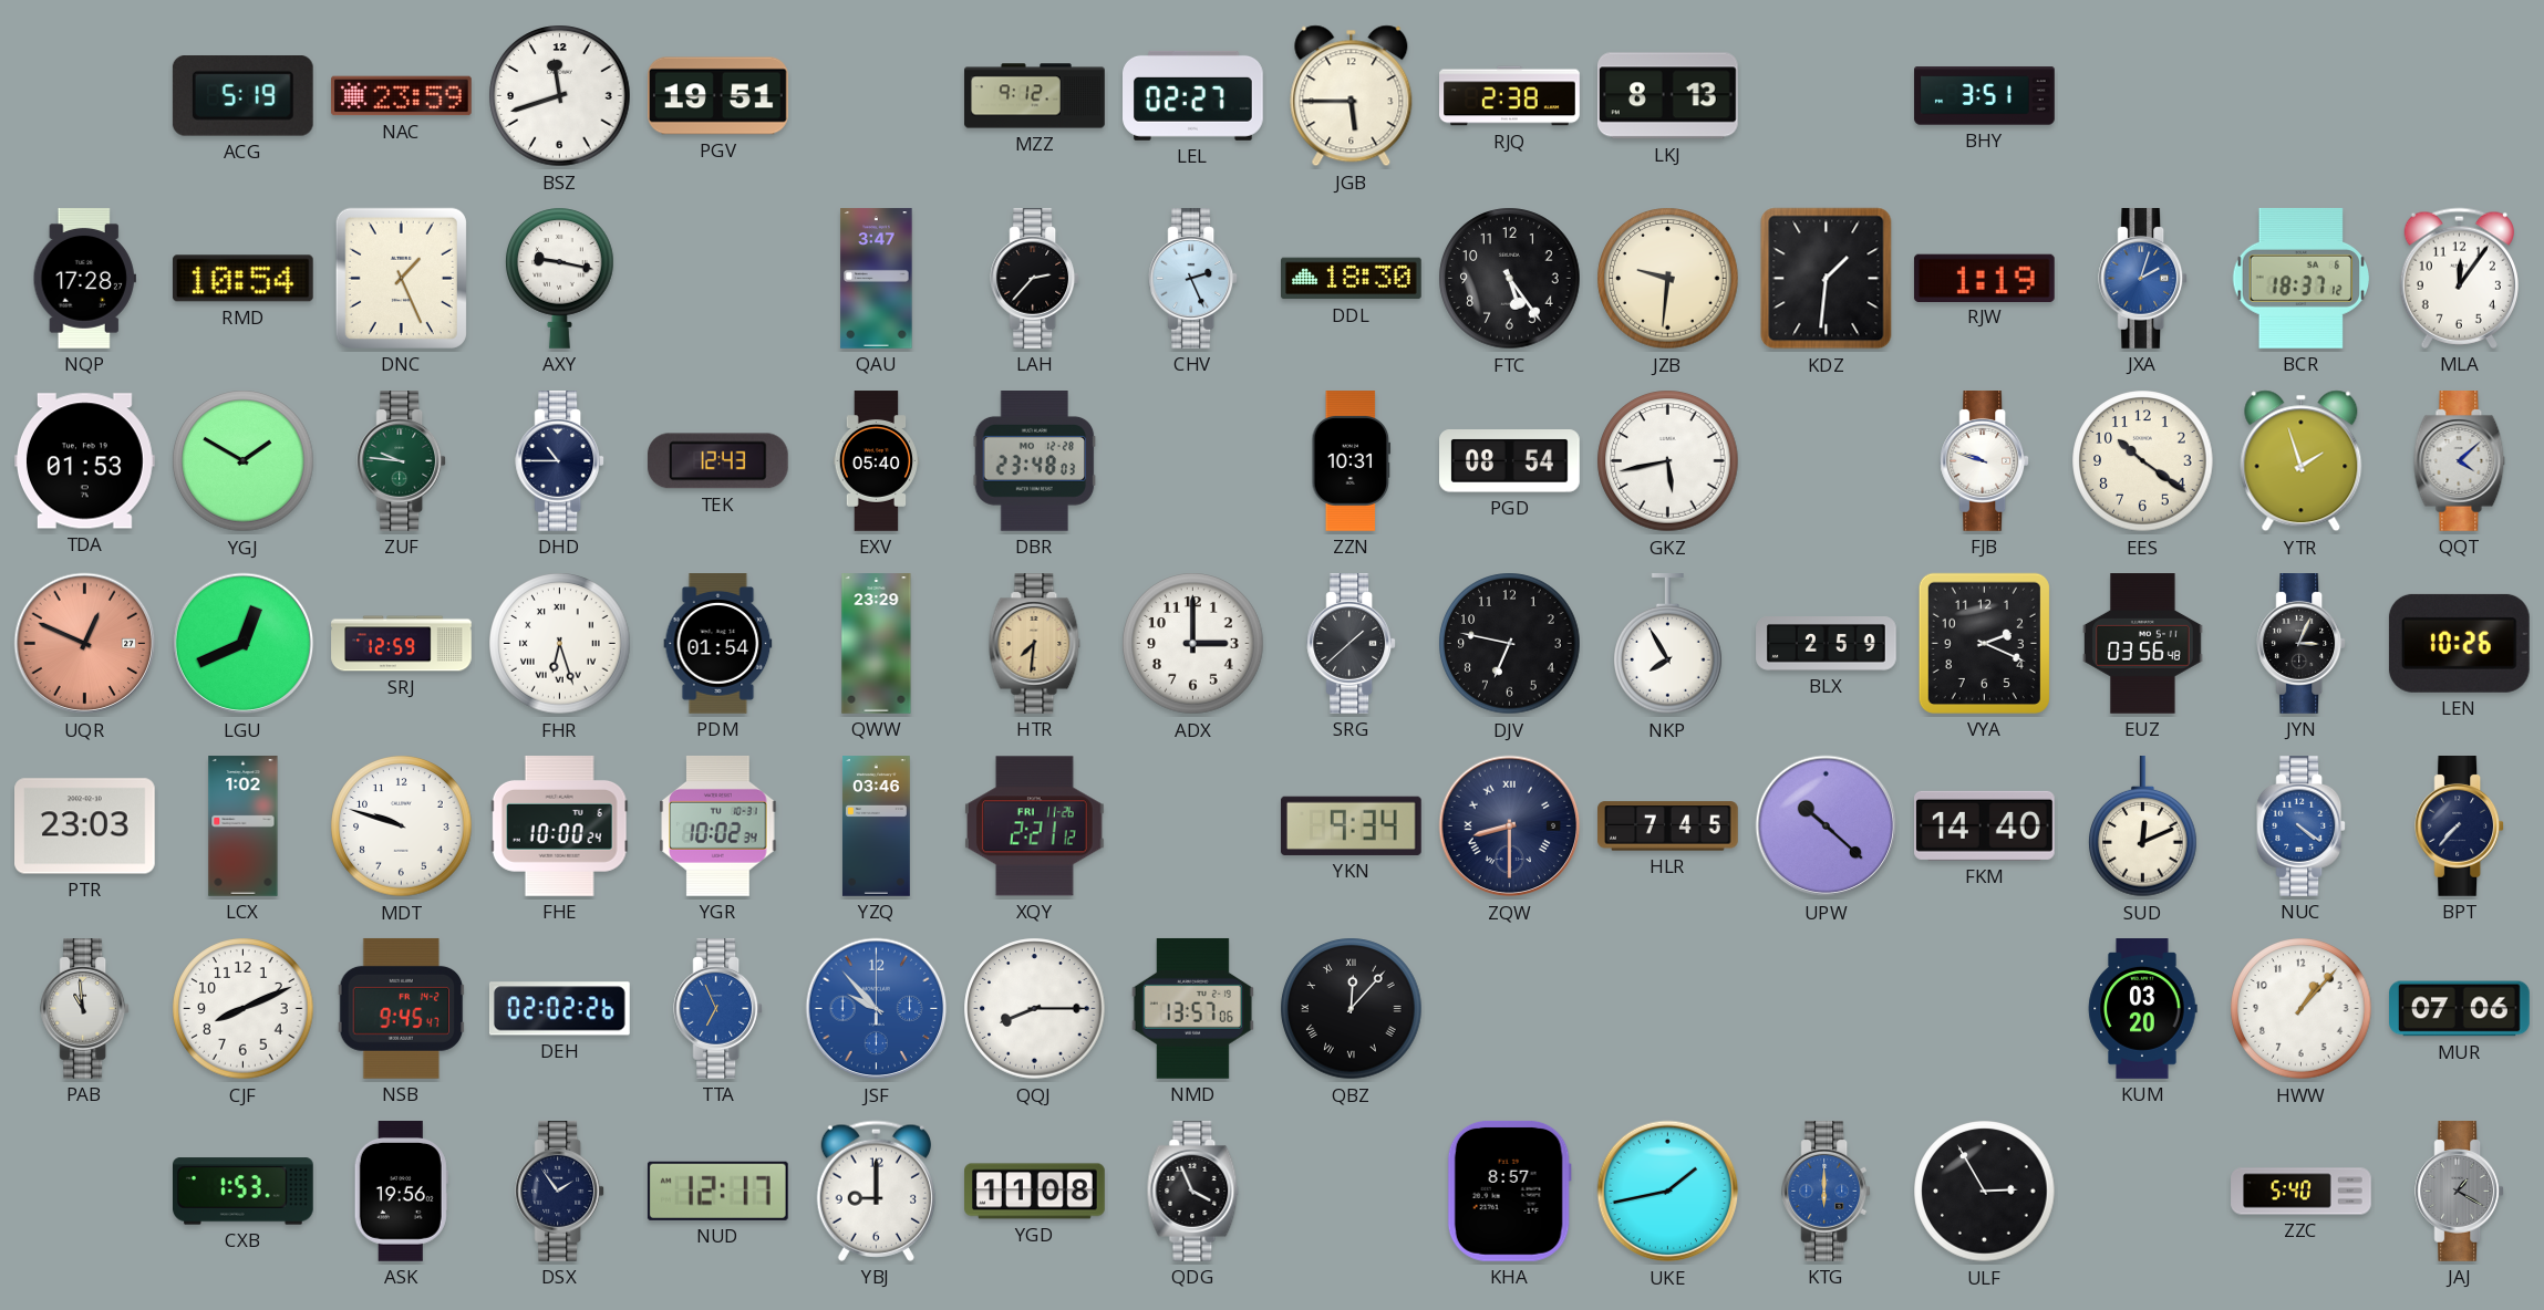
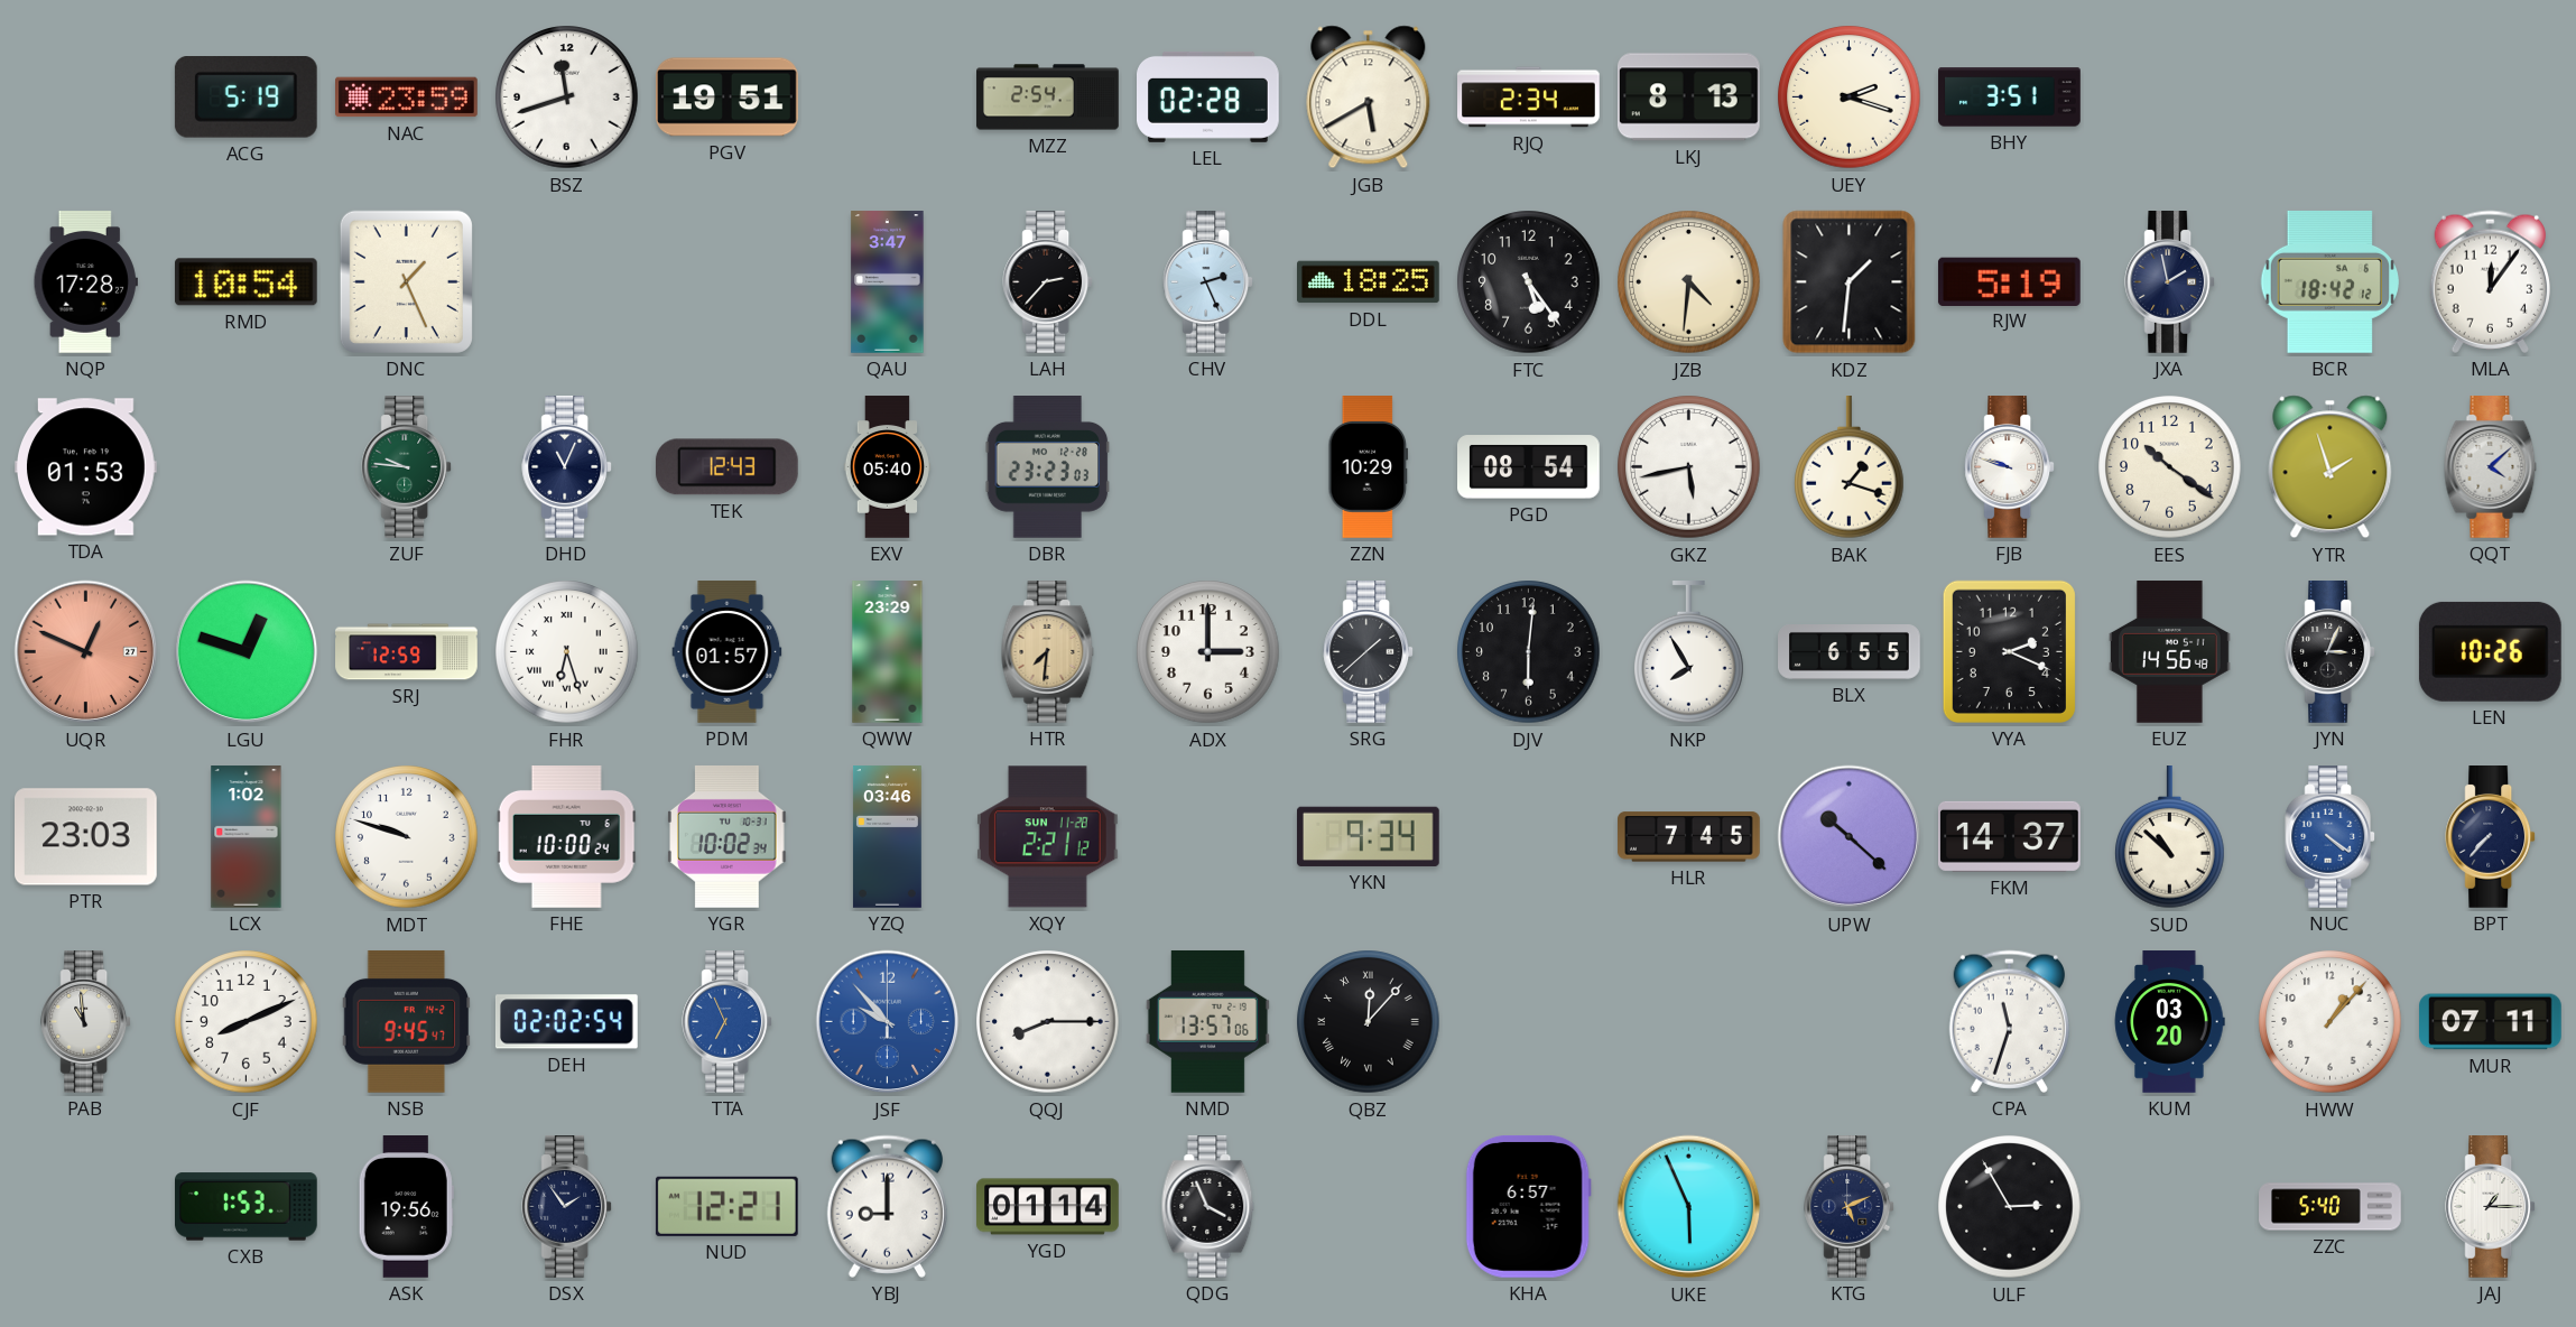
MZZ: 9:12 -> 2:54 (1048, 98)
LEL: 02:27 -> 02:28 (1208, 96)
JGB: 5:45 -> 5:40 (1369, 98)
RJQ: 2:38 -> 2:34 (1529, 98)
UEY: none -> 2:18 (1850, 98)
AXY: 9:17 -> none (560, 278)
DDL: 18:30 -> 18:25 (1369, 282)
JZB: 9:31 -> 4:31 (1689, 282)
RJW: 1:19 -> 5:19 (2009, 281)
JXA: 2:03 -> 1:58 (2170, 282)
JXA dial: blue -> navy (2170, 282)
BCR: 18:37 -> 18:42 (2331, 281)
YGJ: 1:50 -> none (244, 461)
DHD: 10:45 -> 11:04 (567, 467)
DBR: 23:48 -> 23:23 (1048, 467)
ZZN: 10:31 -> 10:29 (1369, 467)
BAK: none -> 1:18 (1850, 468)
LGU: 12:41 -> 12:48 (247, 652)
PDM: 01:54 -> 01:57 (728, 652)
DJV: 6:47 -> 6:01 (1529, 652)
BLX: 2:59 -> 6:55 (1850, 652)
EUZ: 03:56 -> 14:56 (2170, 652)
XQY date: FRI 11-26 -> SUN 11-28 (1047, 837)
ZQW: 8:30 -> none (1510, 826)
FKM: 14:40 -> 14:37 (2010, 836)
SUD: 12:11 -> 10:52 (2170, 838)
DEH: 02:02:26 -> 02:02:54 (566, 1022)
CPA: none -> 11:33 (2009, 1021)
MUR: 07:06 -> 07:11 (2491, 1022)
NUD: 12:17 -> 12:21 (726, 1206)
YGD: 11:08 -> 01:14 (1048, 1207)
KHA: 8:57 -> 6:57 (1528, 1207)
UKE: 1:43 -> 5:56 (1689, 1207)
KTG: 6:00 -> 5:11 (1850, 1207)
KTG dial: blue -> navy (1850, 1207)
JAJ: 1:20 -> 1:15 (2491, 1207)
JAJ dial: grey -> white (2491, 1207)
